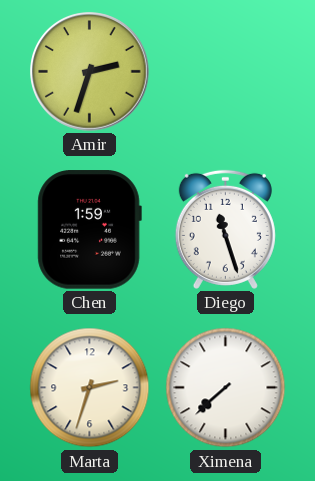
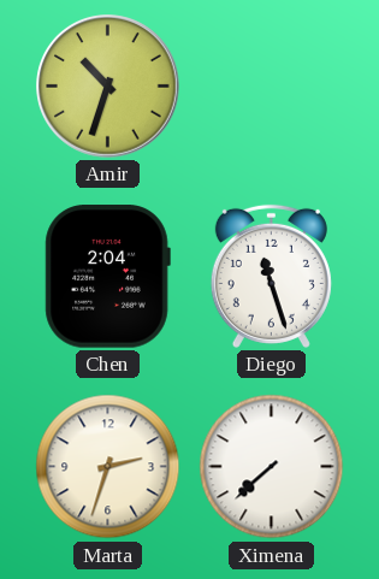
Amir: 2:33 -> 10:33 (108, 87)
Chen: 1:59 -> 2:04 (107, 277)
